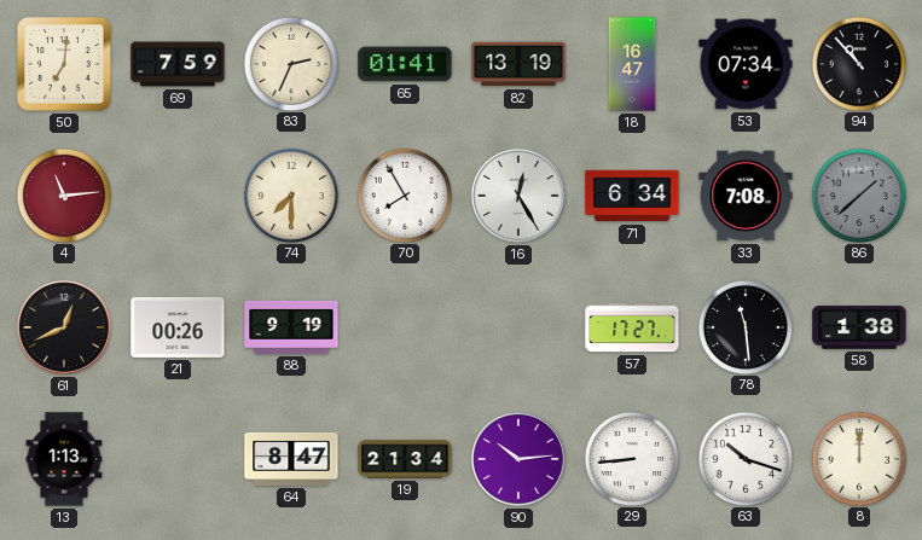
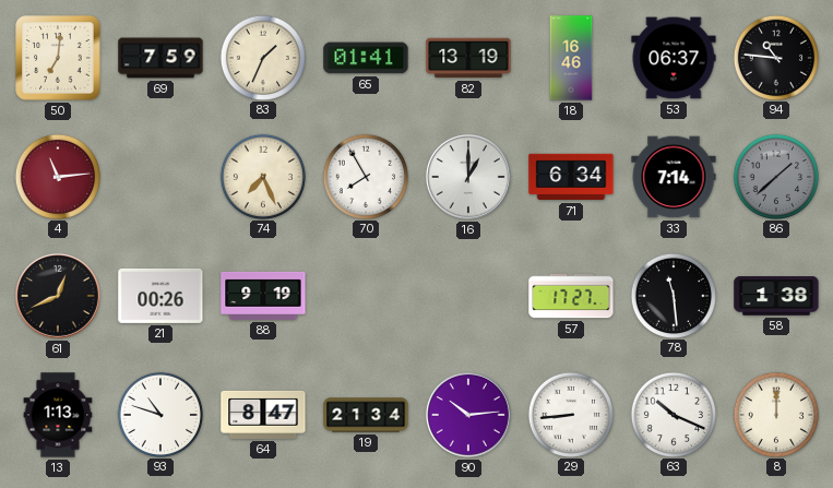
83: 2:34 -> 1:34 (262, 57)
18: 16:47 -> 16:46 (571, 58)
53: 07:34 -> 06:37 (674, 58)
94: 10:53 -> 10:46 (775, 57)
74: 7:30 -> 7:26 (262, 176)
16: 12:25 -> 1:00 (468, 177)
33: 7:08 -> 7:14 (674, 177)
93: none -> 10:48 (159, 414)
63: 10:18 -> 10:19 (673, 414)
